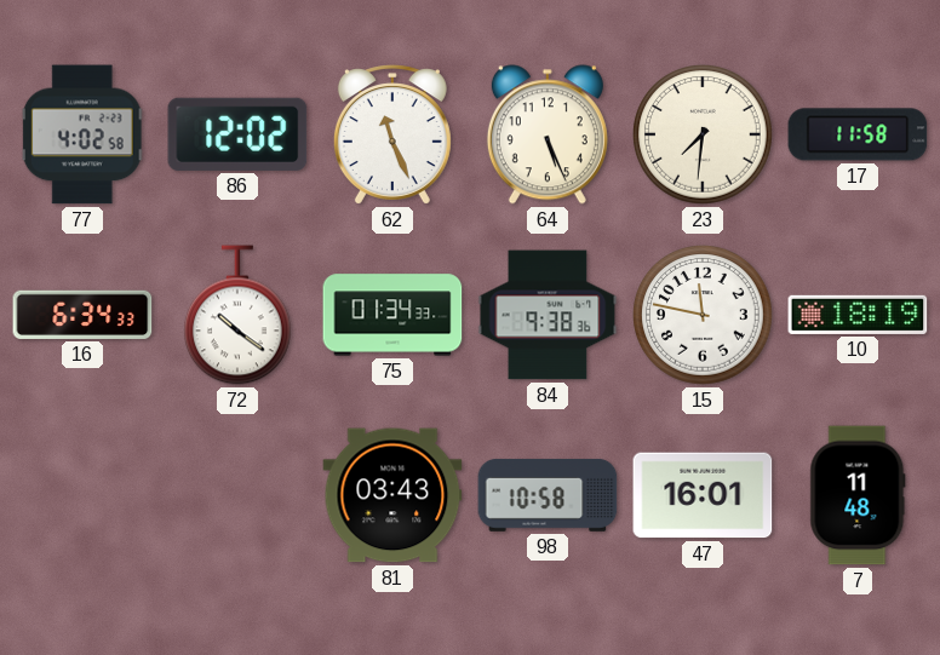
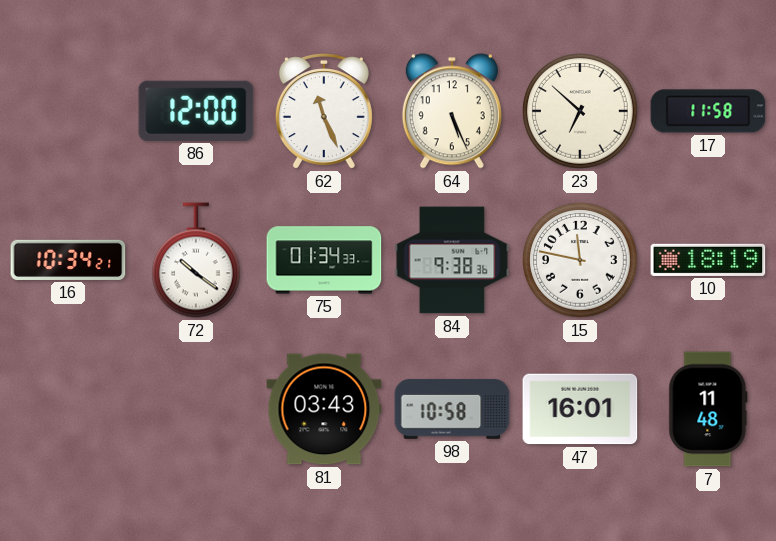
77: 4:02 -> none (82, 134)
86: 12:02 -> 12:00 (196, 111)
23: 7:31 -> 6:52 (580, 111)
16: 6:34 -> 10:34 (68, 260)
